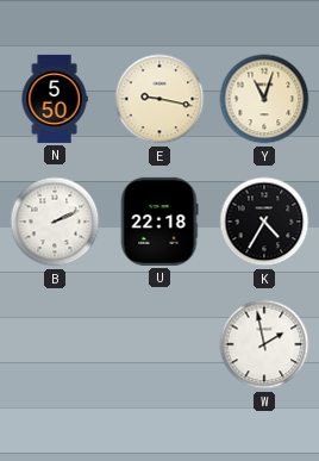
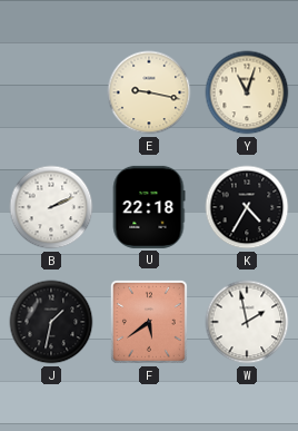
N: 5:50 -> none (55, 99)
J: none -> 1:32 (51, 322)
F: none -> 5:39 (149, 322)
